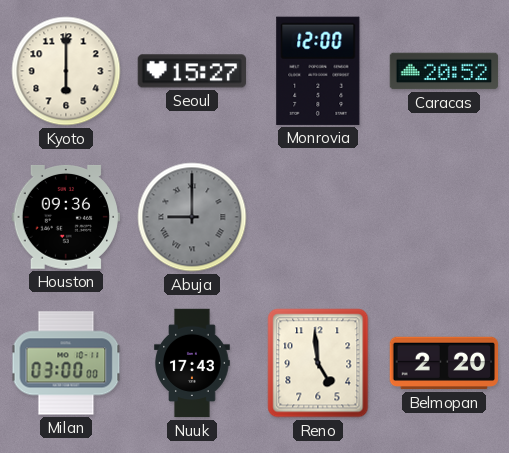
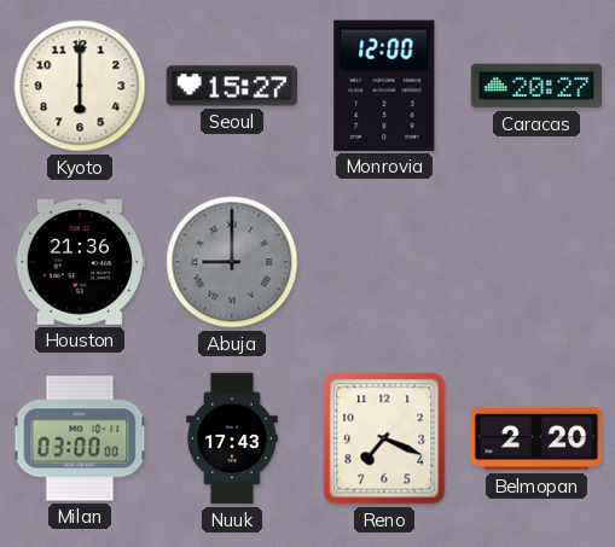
Caracas: 20:52 -> 20:27 (536, 86)
Houston: 09:36 -> 21:36 (79, 262)
Reno: 4:59 -> 7:19 (384, 438)
